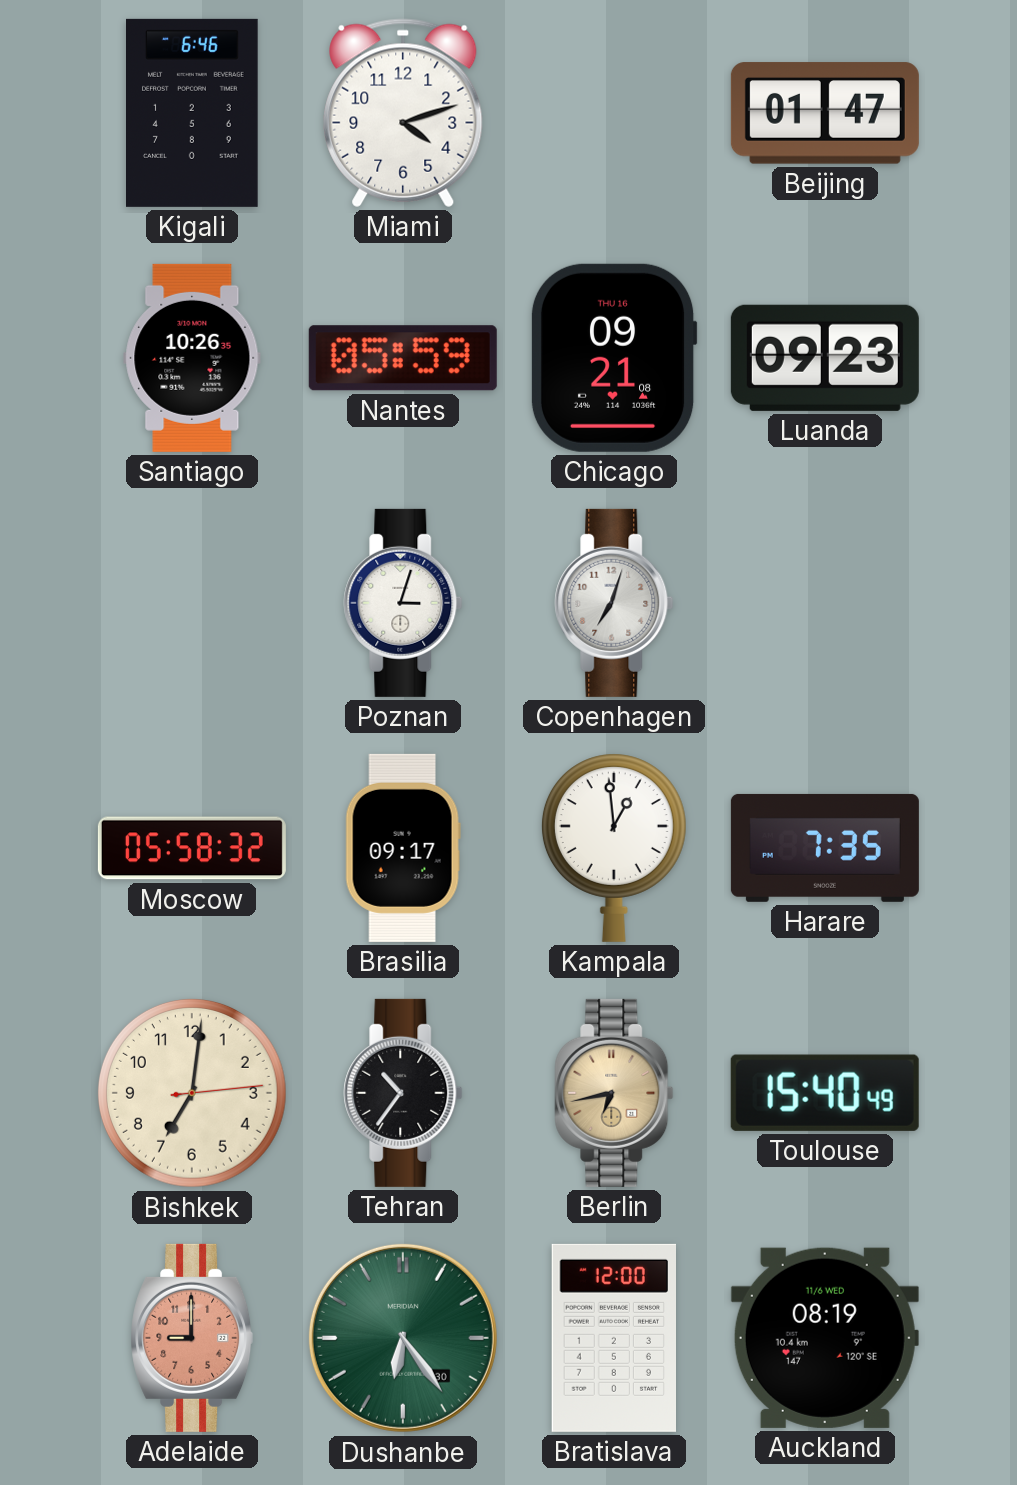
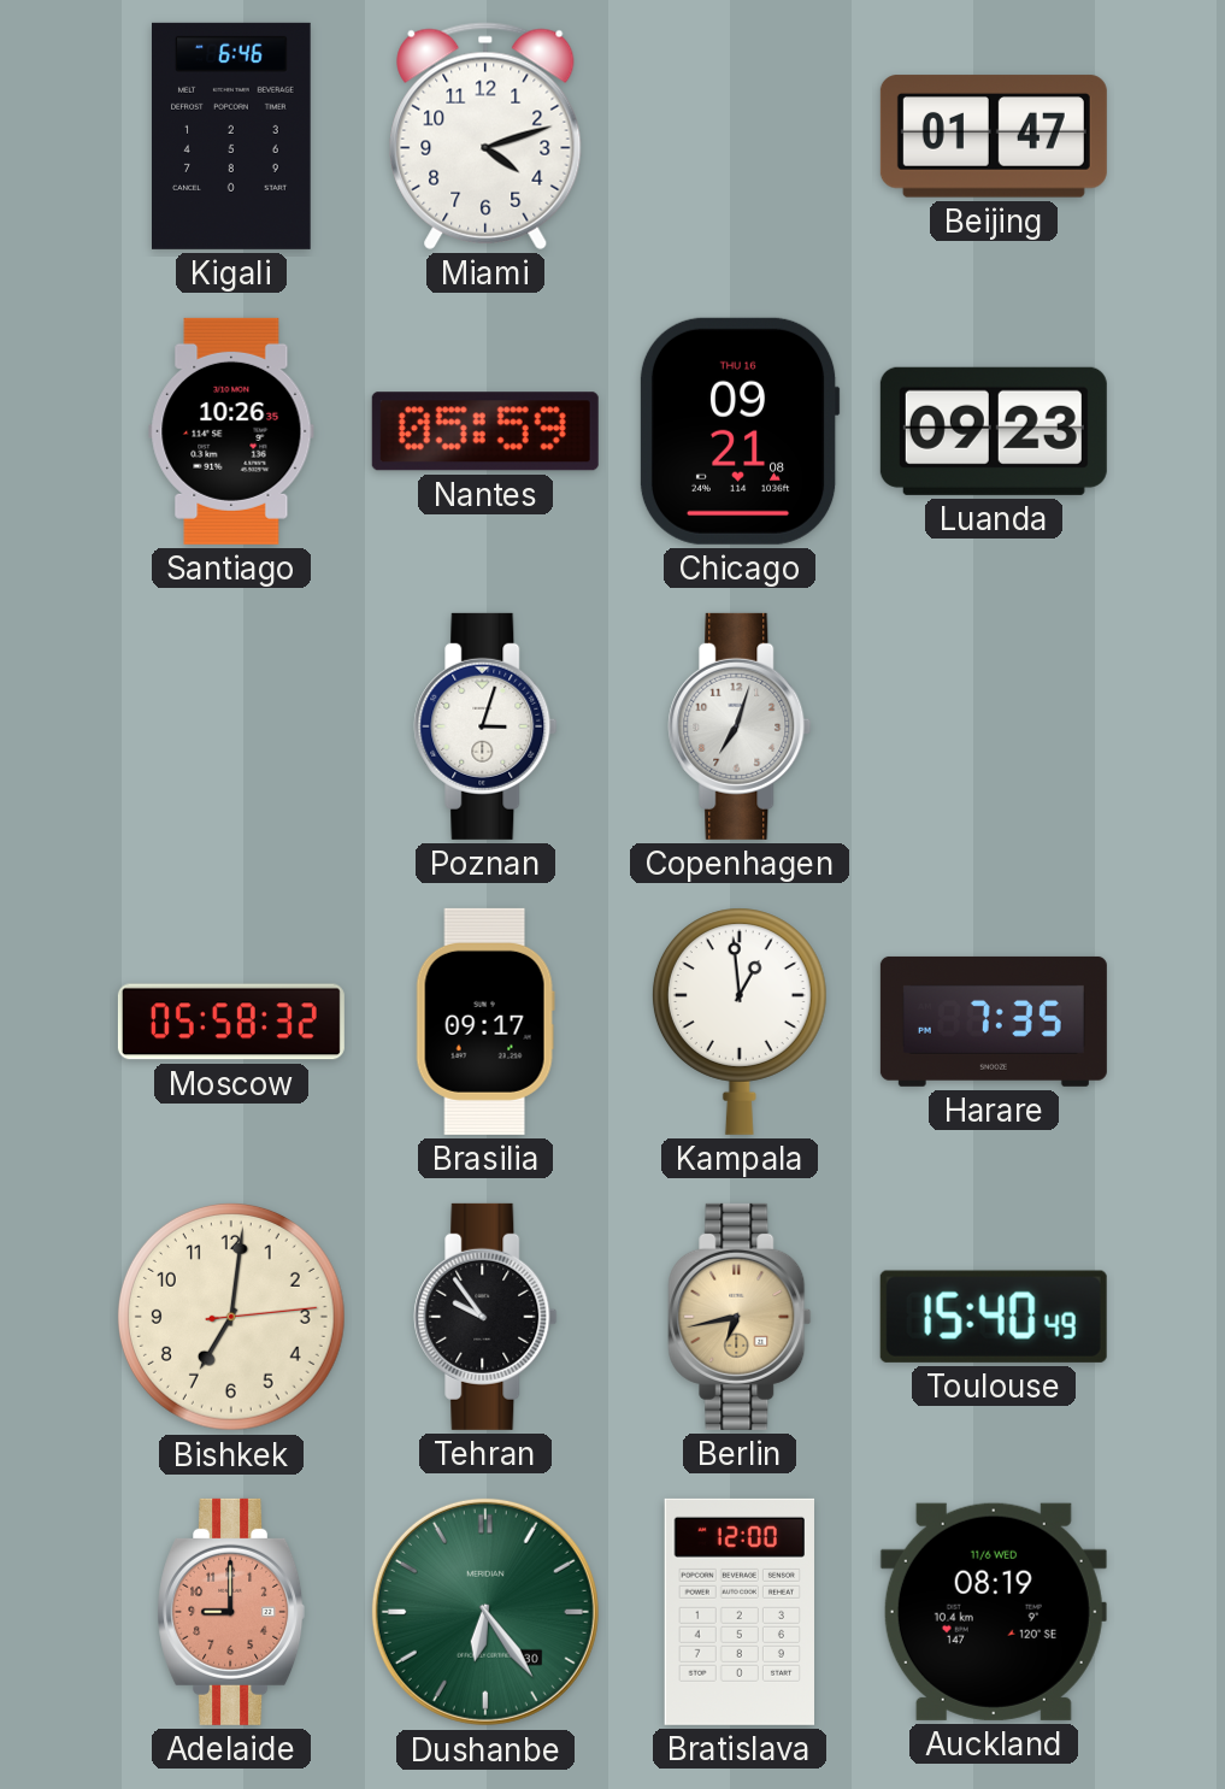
Tehran: 10:36 -> 9:54 (485, 1317)
